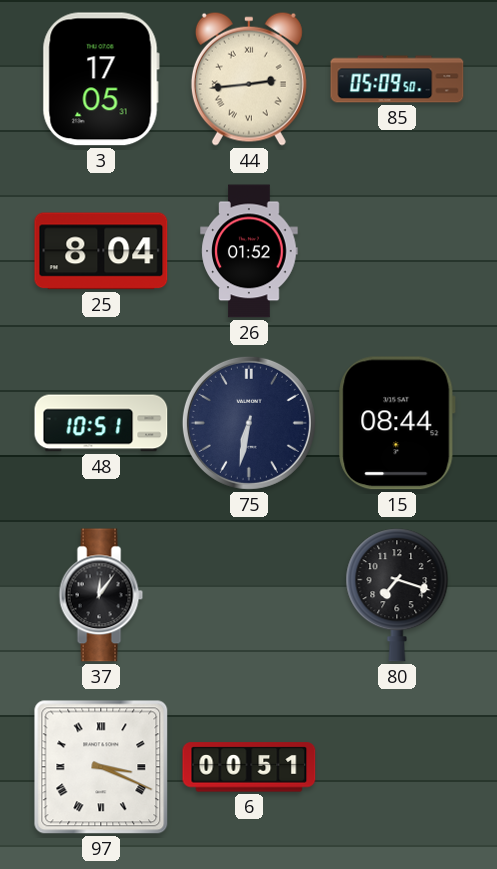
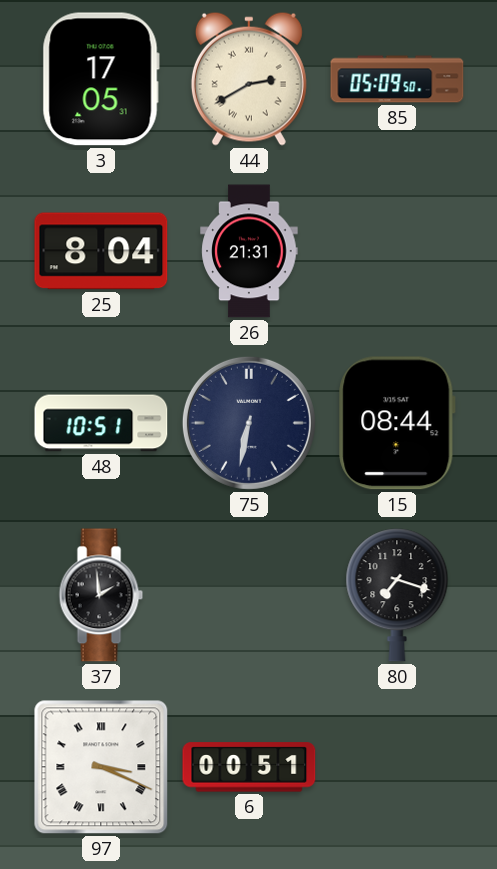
44: 2:44 -> 2:40 (249, 79)
26: 01:52 -> 21:31 (249, 251)
37: 12:06 -> 1:59 (101, 595)
